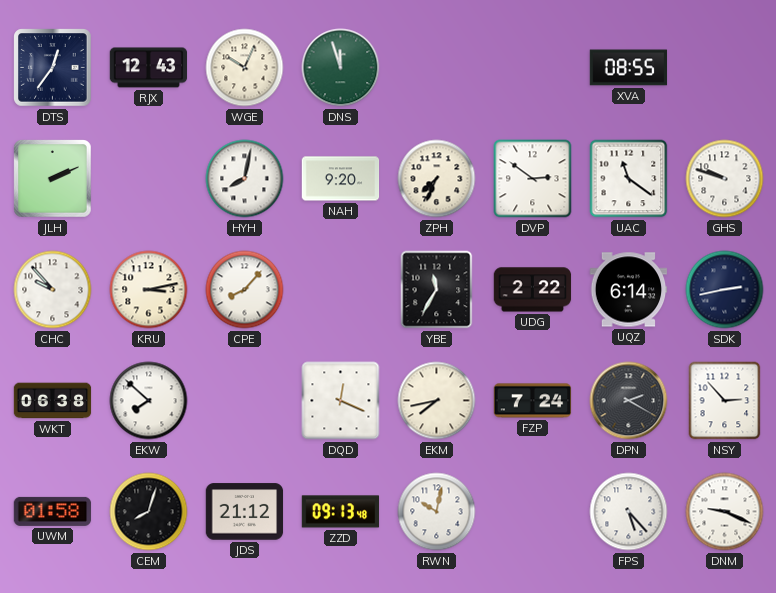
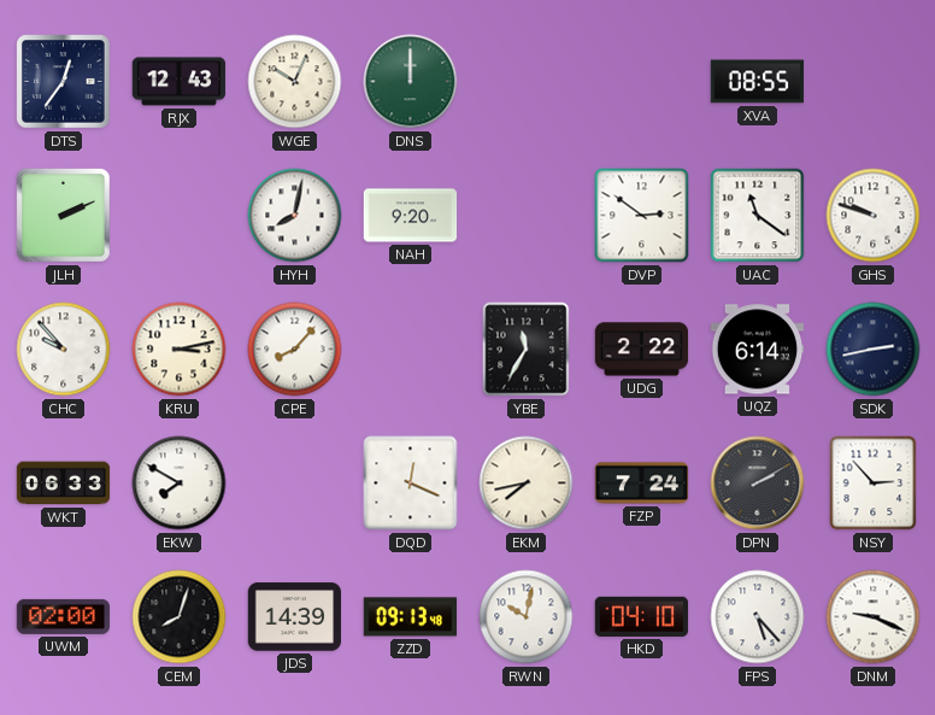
DNS: 11:57 -> 12:00 (411, 82)
ZPH: 7:34 -> none (437, 179)
WKT: 06:38 -> 06:33 (64, 483)
EKW: 7:52 -> 7:50 (180, 483)
DPN: 2:20 -> 2:10 (758, 483)
UWM: 01:58 -> 02:00 (64, 616)
JDS: 21:12 -> 14:39 (295, 617)
HKD: none -> 04:10 (642, 616)
